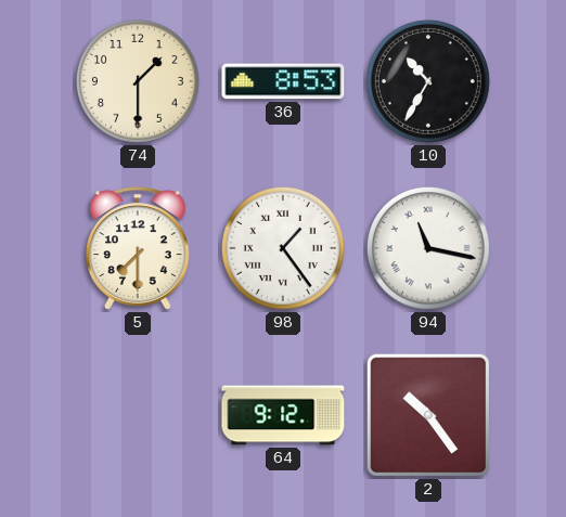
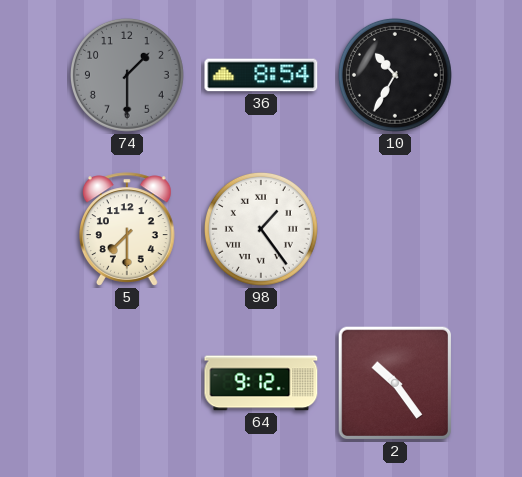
74 dial: cream -> grey (127, 75)
36: 8:53 -> 8:54 (261, 75)
94: 11:17 -> none (428, 248)
